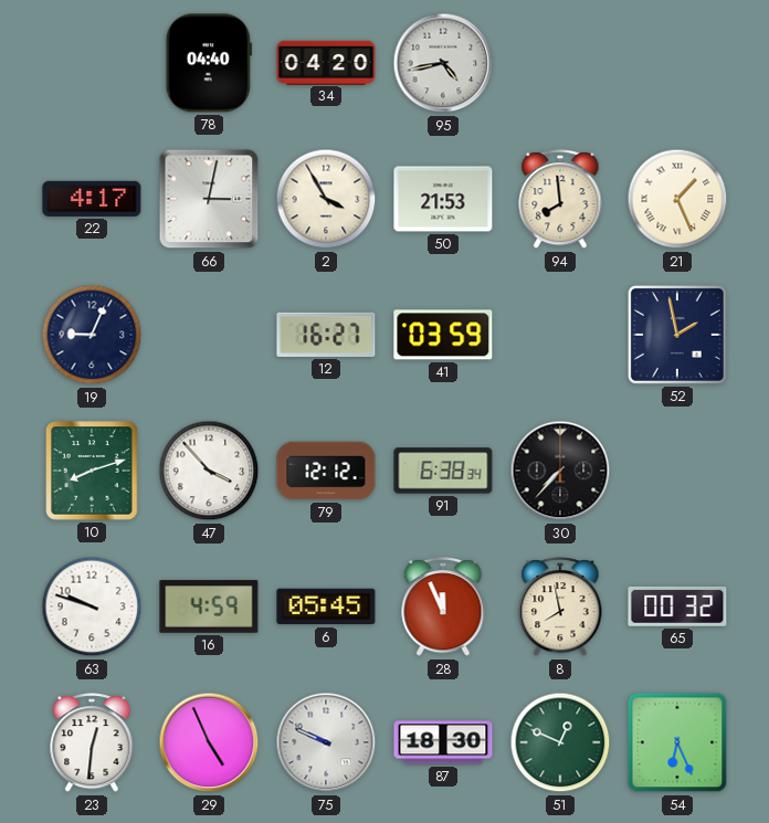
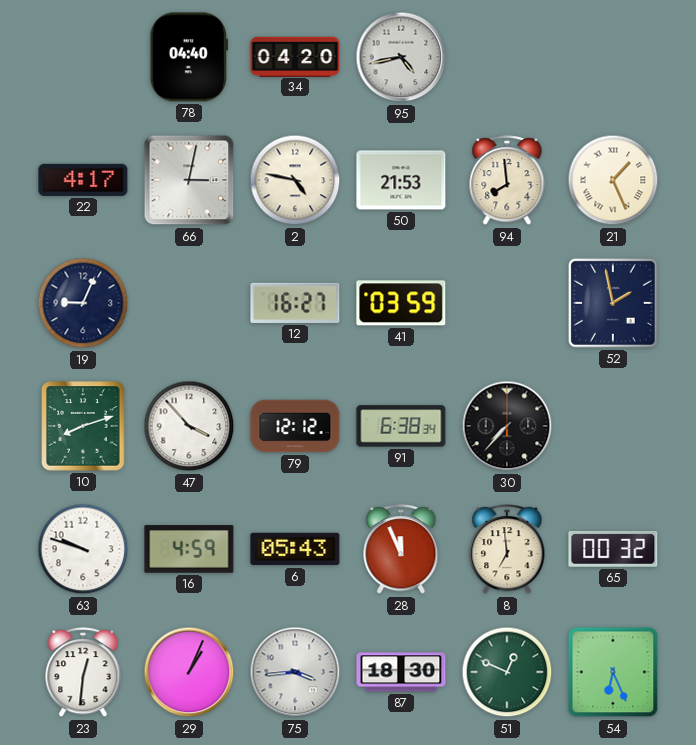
2: 3:55 -> 4:47 (295, 180)
6: 05:45 -> 05:43 (295, 549)
8: 7:58 -> 6:59 (507, 550)
29: 4:56 -> 1:04 (189, 672)
75: 9:49 -> 3:44 (295, 672)
